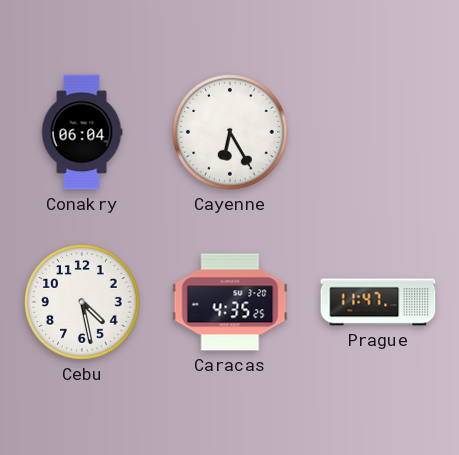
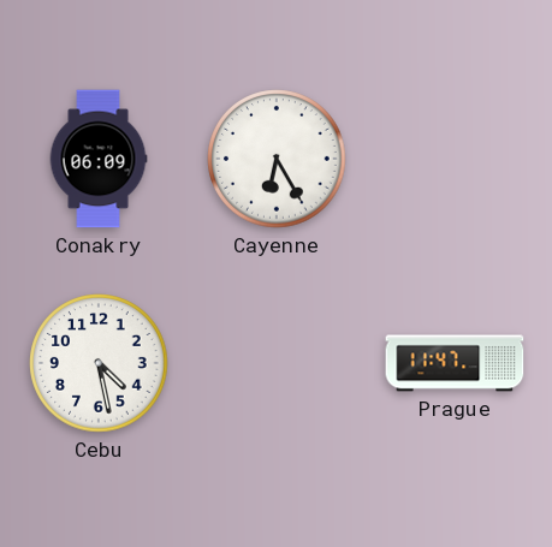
Conakry: 06:04 -> 06:09 (99, 159)
Caracas: 4:35 -> none (230, 302)
